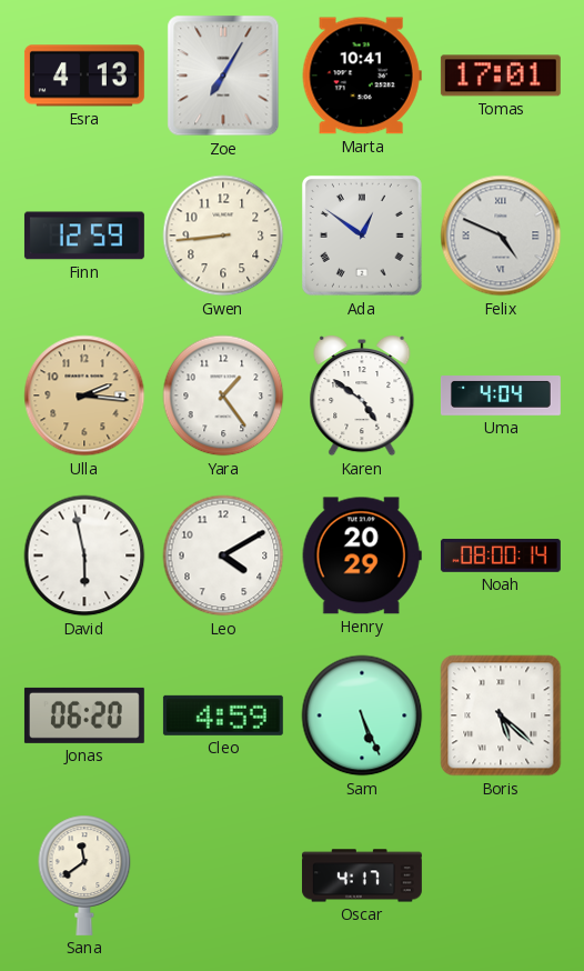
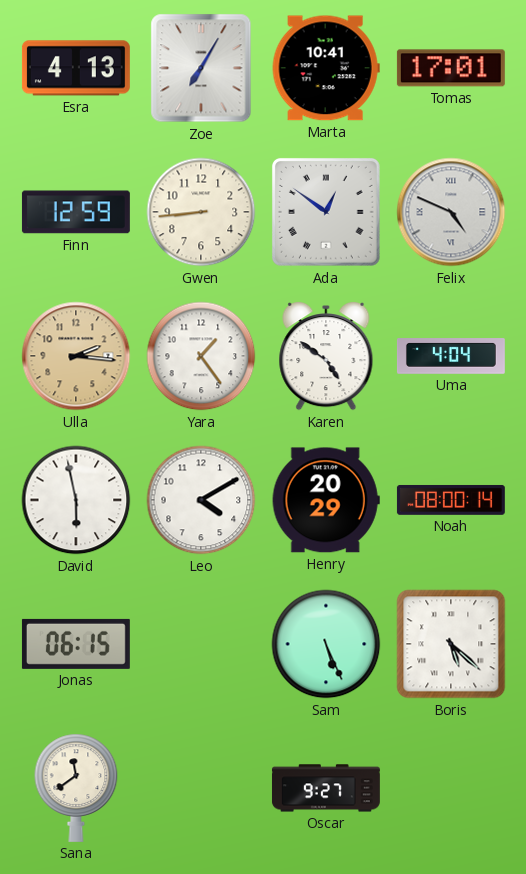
Jonas: 06:20 -> 06:15 (76, 644)
Cleo: 4:59 -> none (223, 715)
Oscar: 4:17 -> 9:27 (326, 788)
